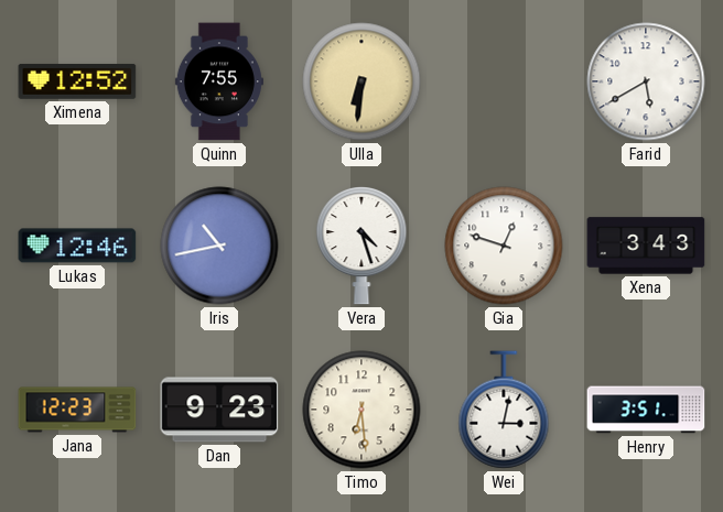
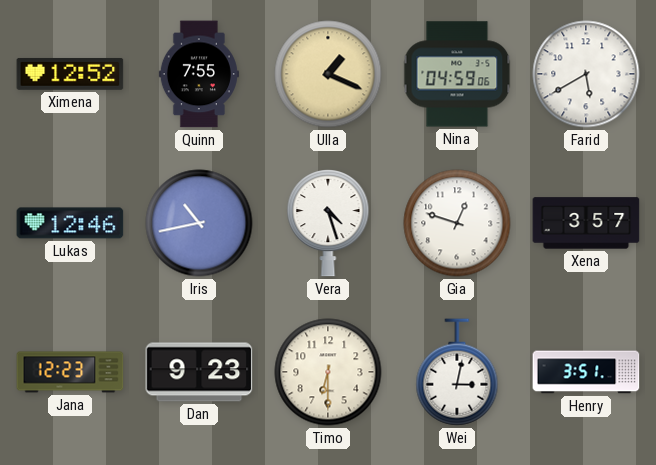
Ulla: 6:31 -> 1:19 (328, 74)
Nina: none -> 04:59 (457, 74)
Xena: 3:43 -> 3:57 (586, 223)
Timo: 6:29 -> 6:30 (328, 372)
